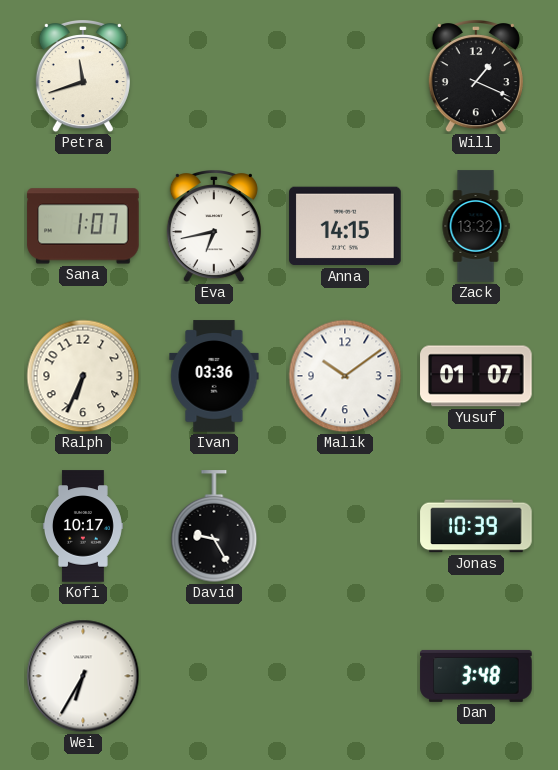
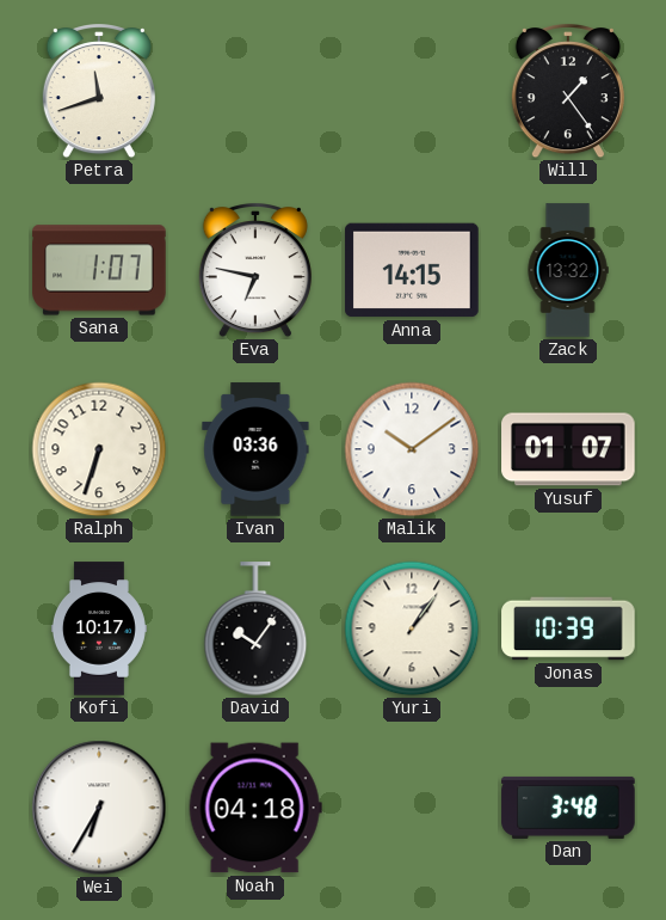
Will: 1:19 -> 1:24 (568, 92)
Eva: 6:43 -> 6:47 (255, 271)
Ralph: 6:34 -> 6:33 (99, 449)
David: 9:25 -> 10:06 (255, 630)
Yuri: none -> 1:06 (412, 628)
Noah: none -> 04:18 (255, 808)
